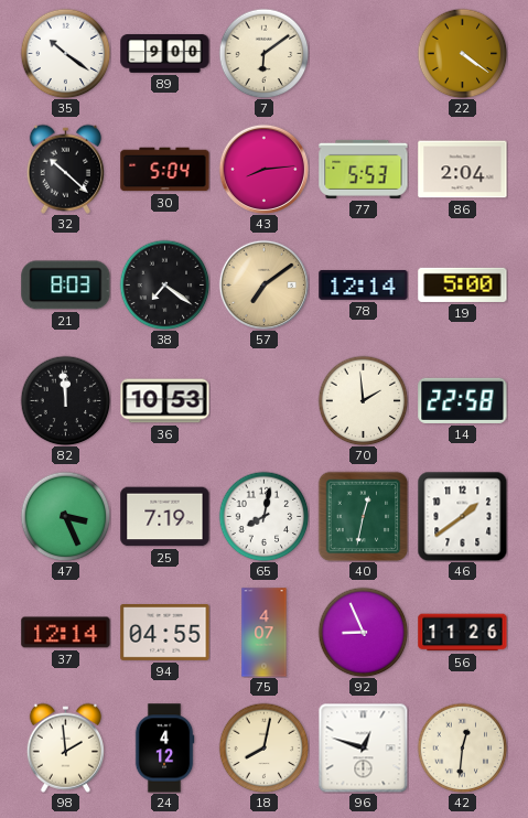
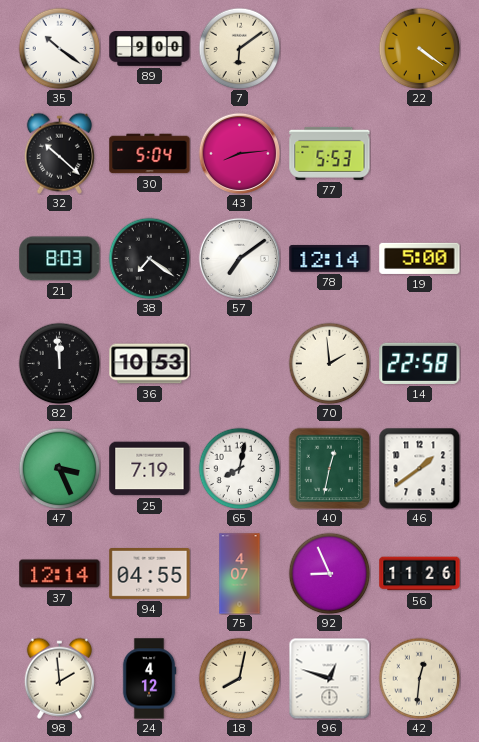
86: 2:04 -> none (463, 170)
57 dial: champagne -> white (239, 258)
